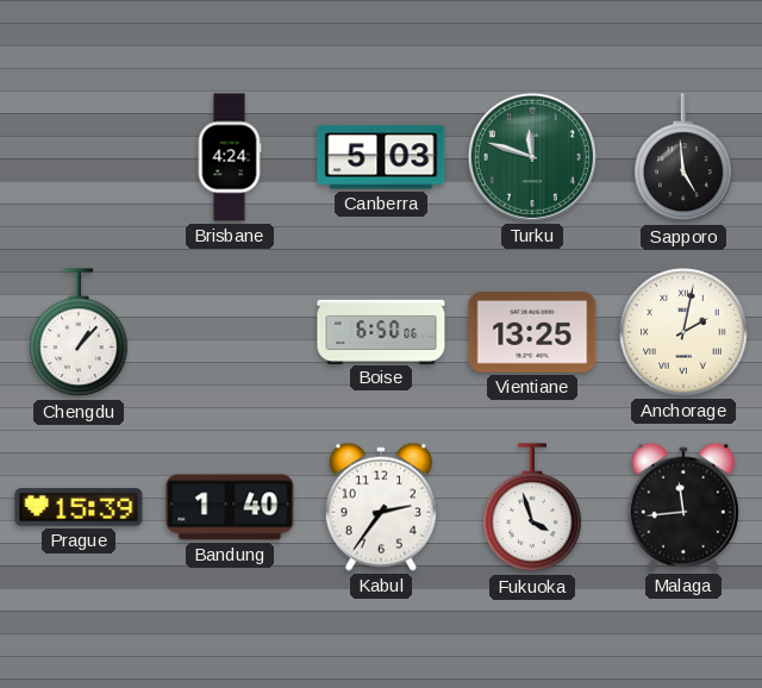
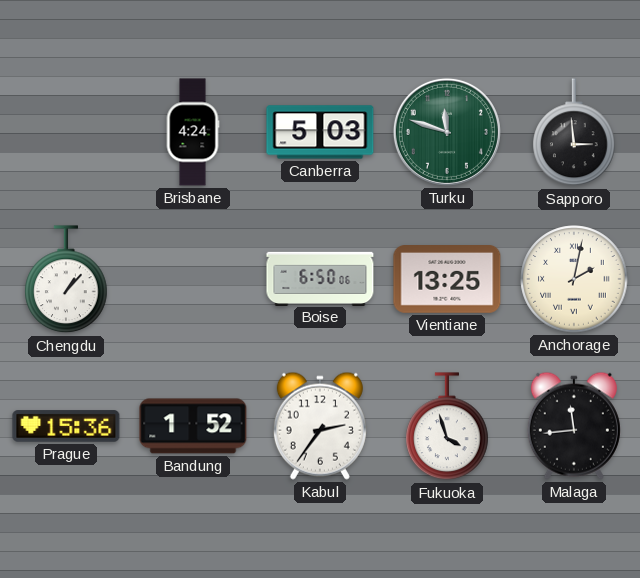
Sapporo: 4:59 -> 2:59 (574, 133)
Prague: 15:39 -> 15:36 (66, 426)
Bandung: 1:40 -> 1:52 (193, 426)
